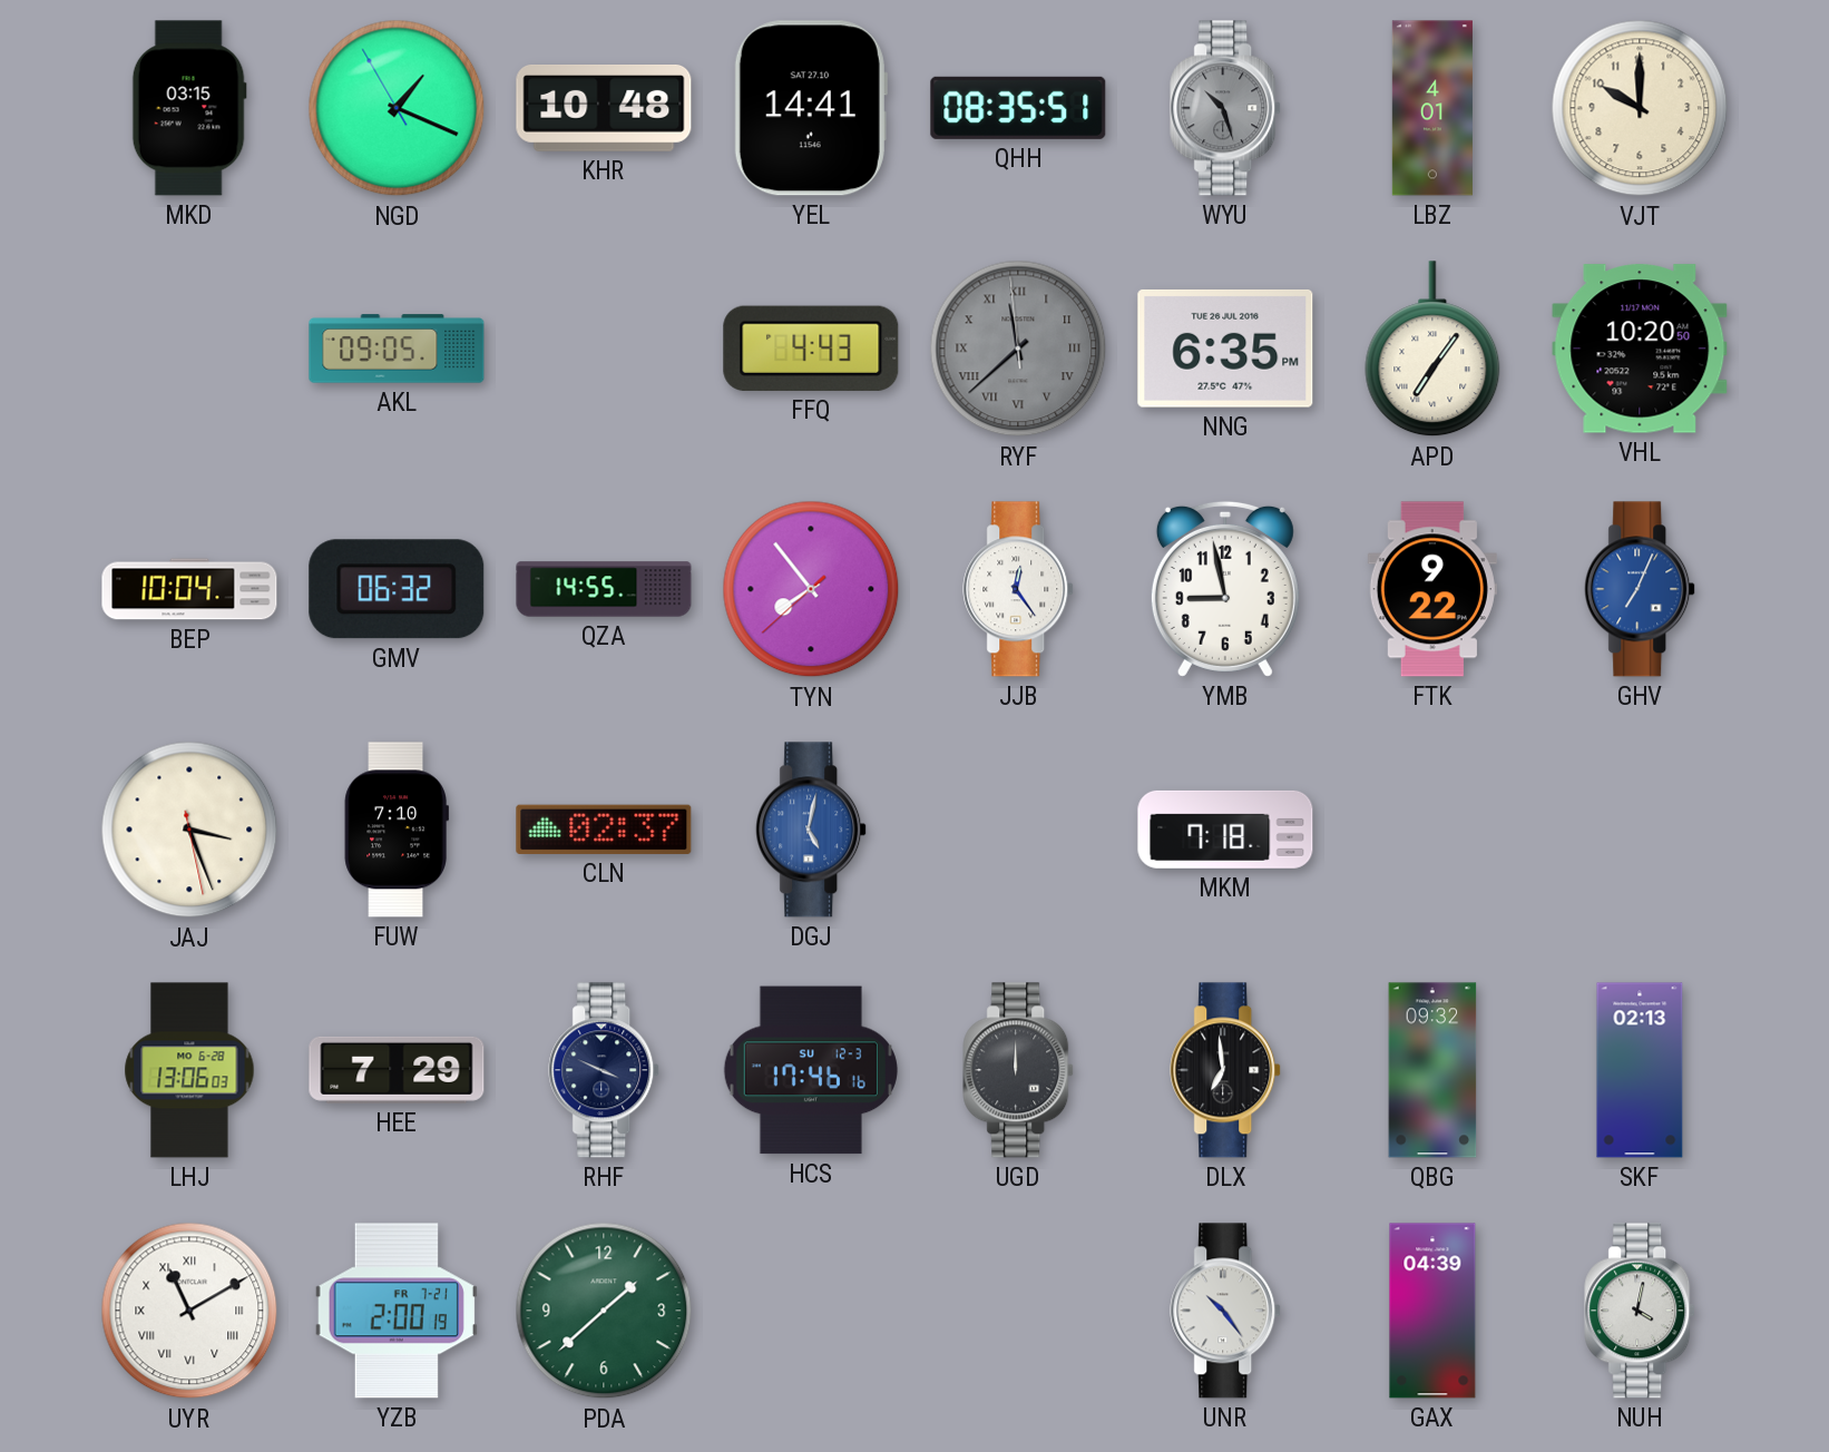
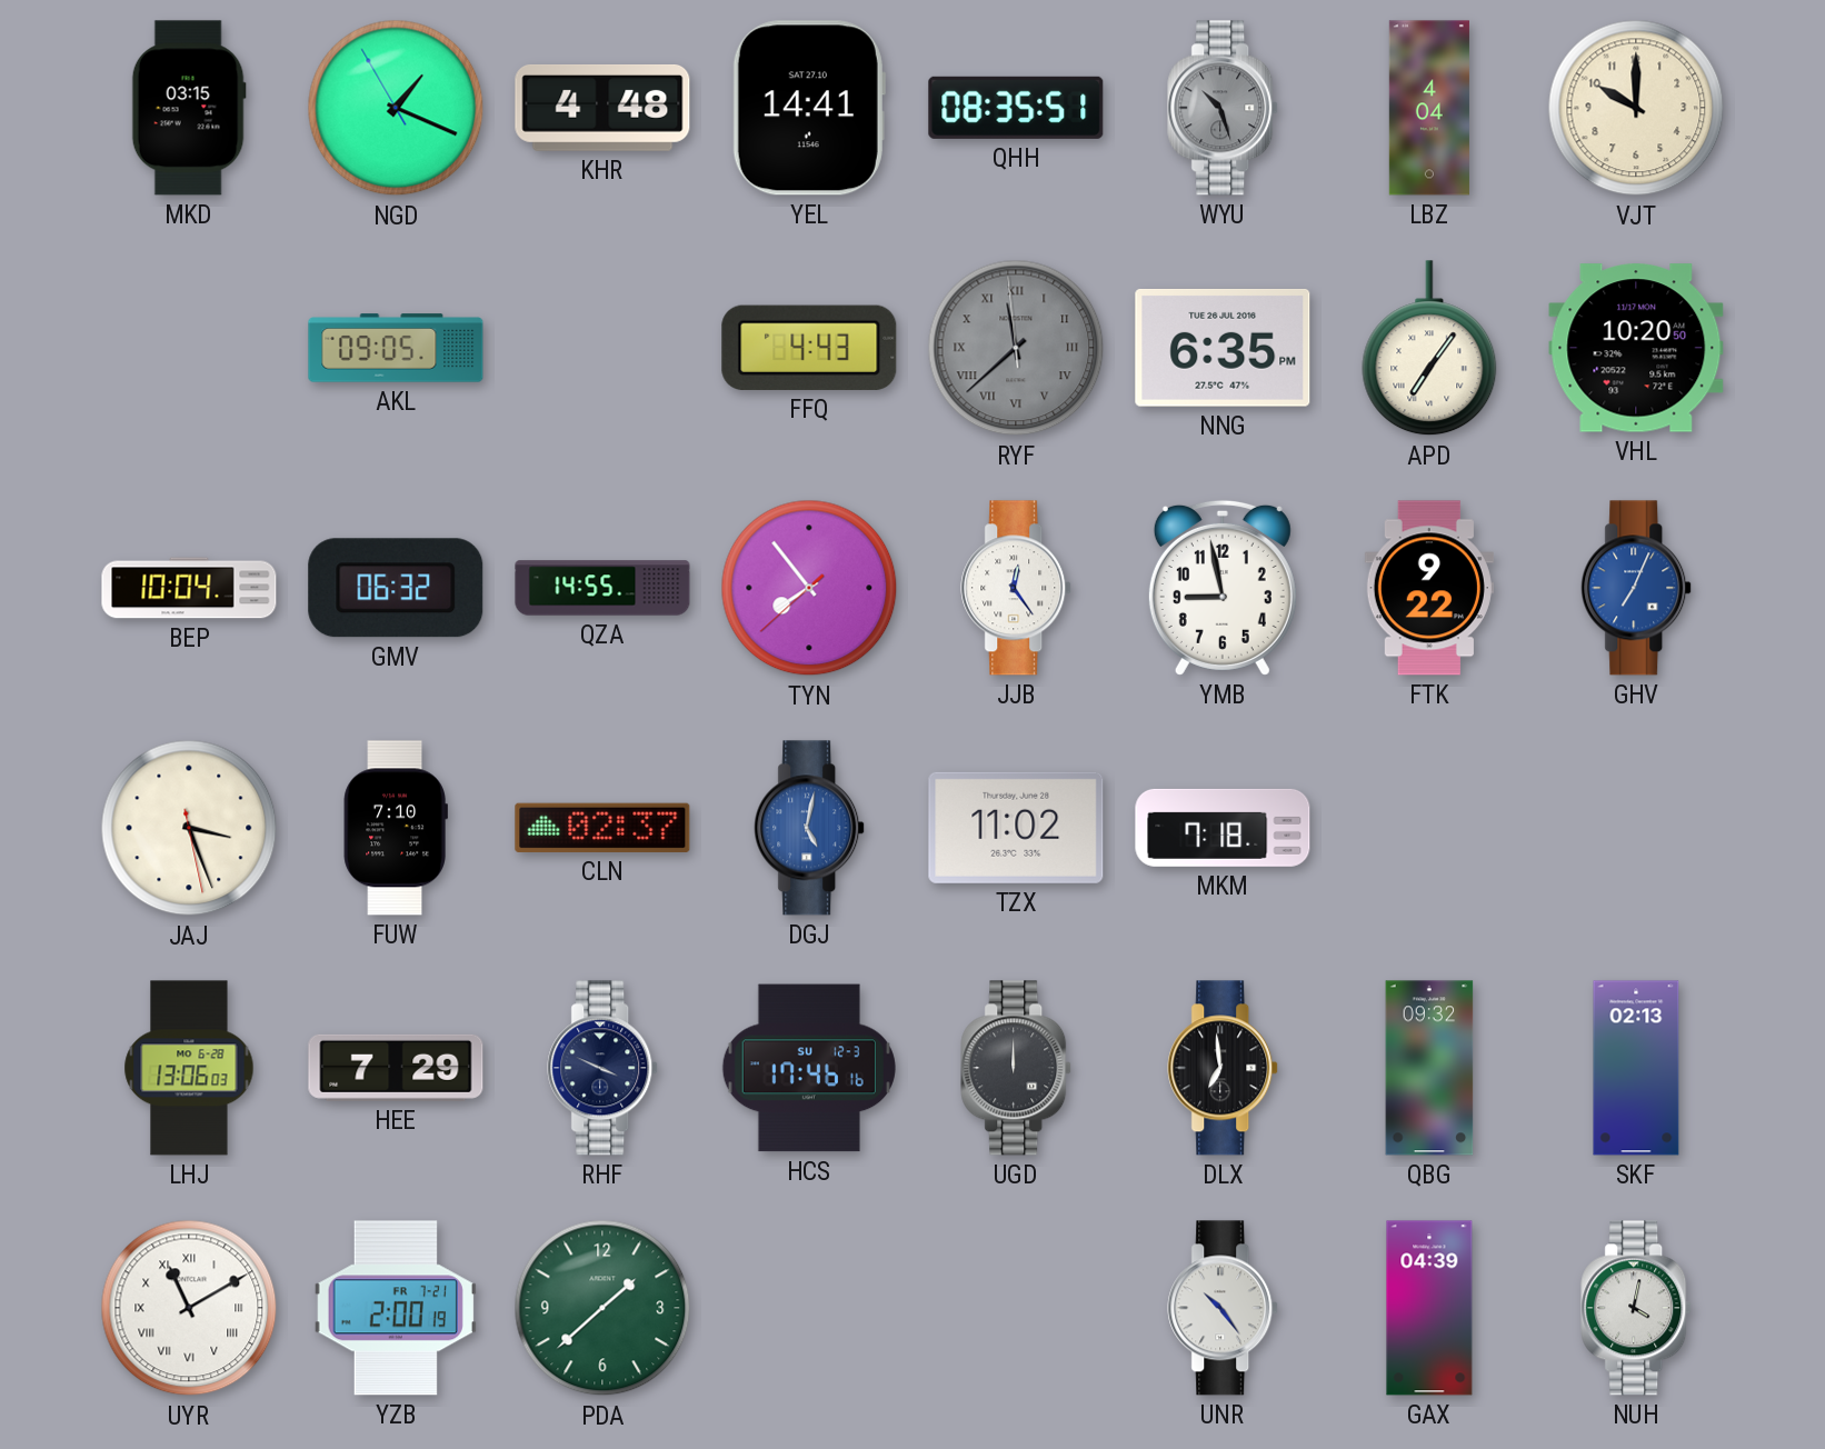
KHR: 10:48 -> 4:48 (602, 109)
LBZ: 4:01 -> 4:04 (1429, 108)
TZX: none -> 11:02 (1016, 828)
